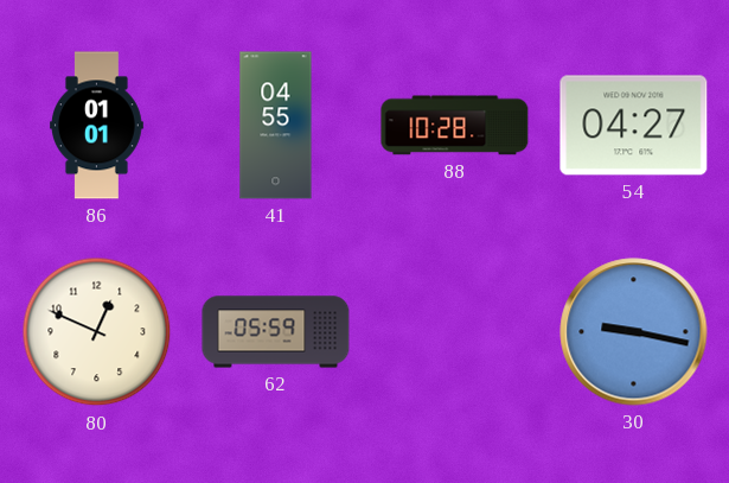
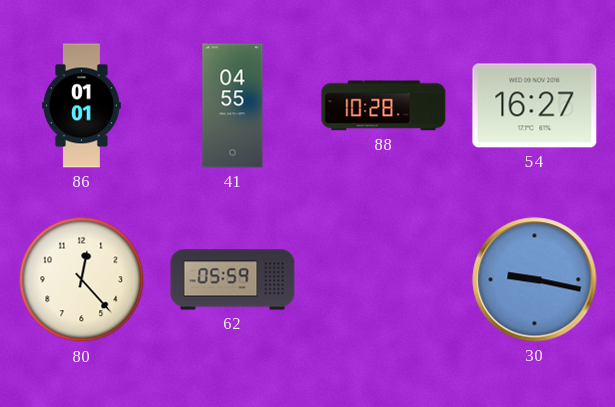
54: 04:27 -> 16:27 (535, 106)
80: 12:49 -> 12:23 (82, 280)
